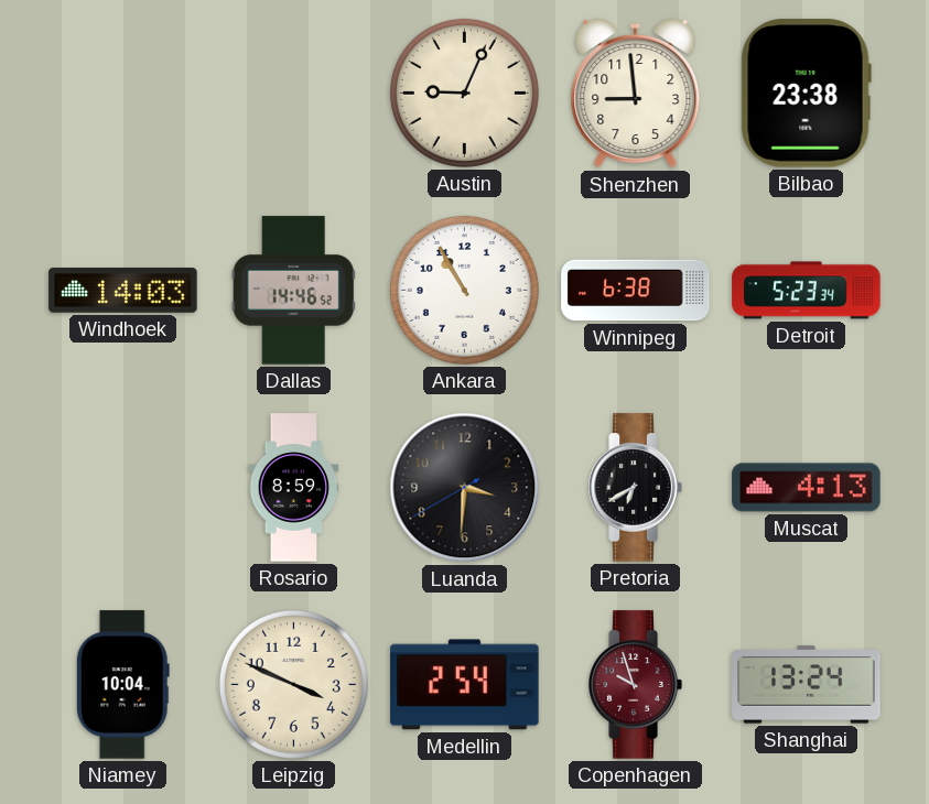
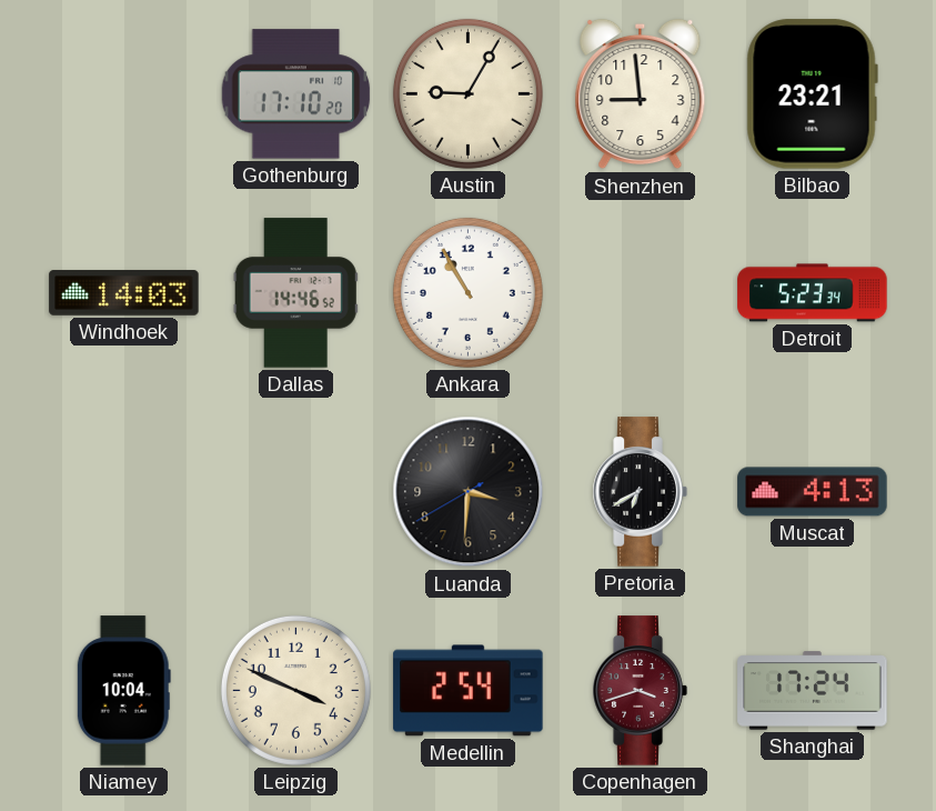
Gothenburg: none -> 17:10 (296, 94)
Austin: 9:04 -> 9:05 (467, 93)
Bilbao: 23:38 -> 23:21 (812, 94)
Winnipeg: 6:38 -> none (636, 291)
Rosario: 8:59 -> none (294, 488)
Copenhagen: 9:57 -> 3:42 (640, 691)
Shanghai: 13:24 -> 17:24 (813, 691)
